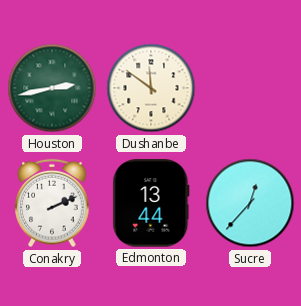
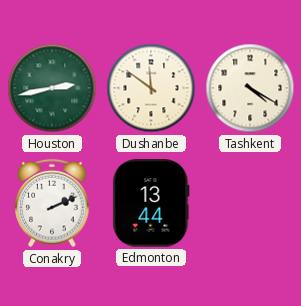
Tashkent: none -> 4:20 (250, 88)
Sucre: 12:37 -> none (250, 203)
